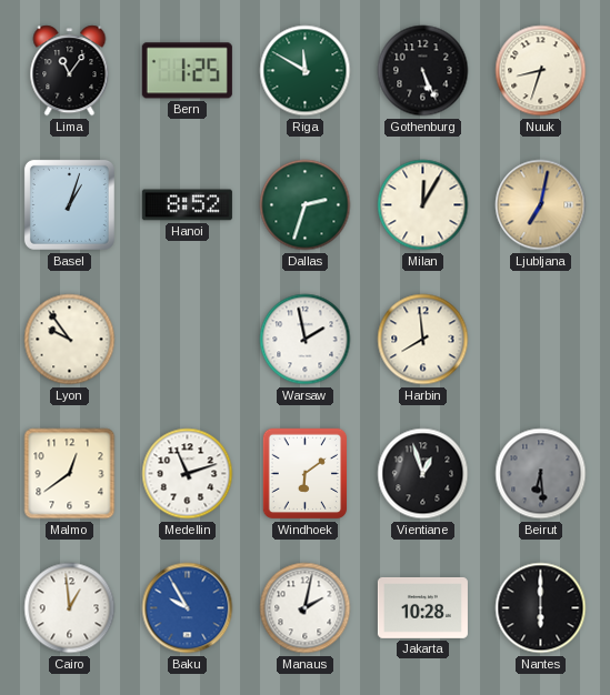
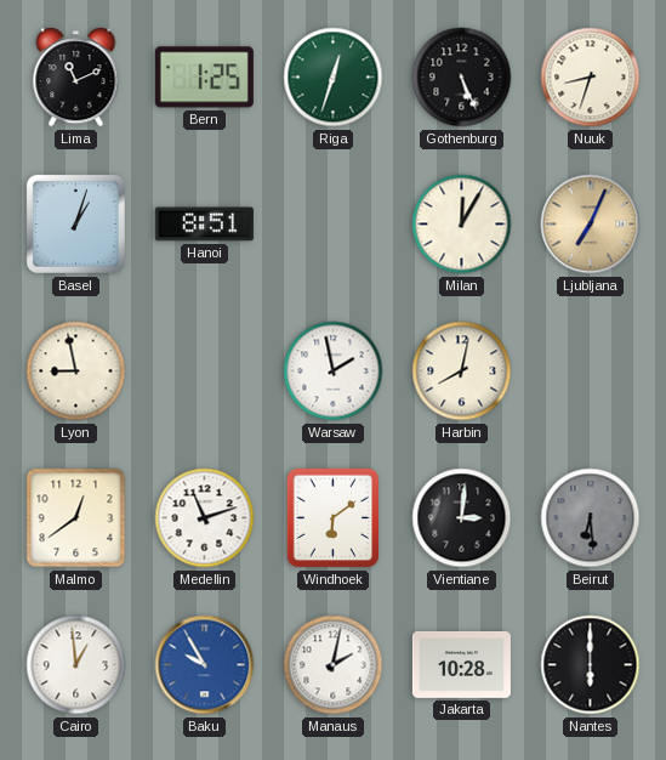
Lima: 11:06 -> 11:11 (76, 78)
Riga: 11:50 -> 12:33 (334, 78)
Hanoi: 8:52 -> 8:51 (204, 225)
Dallas: 2:33 -> none (306, 205)
Ljubljana: 7:02 -> 7:04 (591, 225)
Lyon: 9:54 -> 8:58 (76, 372)
Harbin: 7:59 -> 8:02 (462, 372)
Vientiane: 12:57 -> 3:01 (462, 518)
